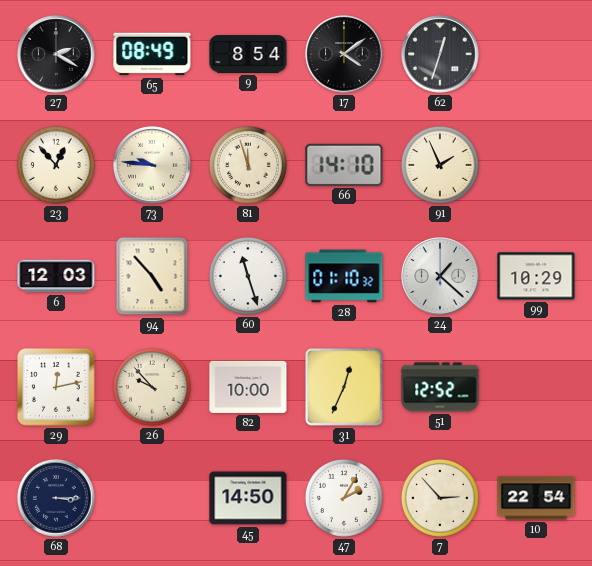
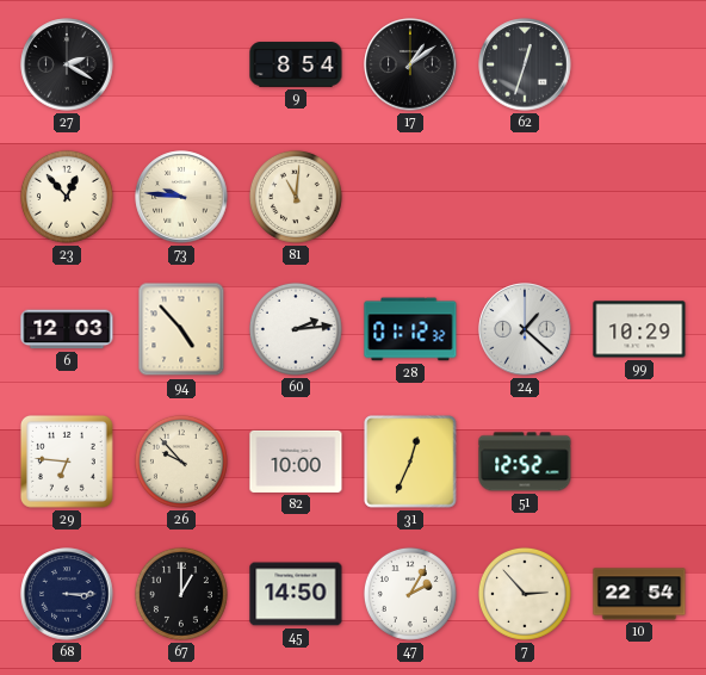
65: 08:49 -> none (152, 54)
17: 4:09 -> 1:09 (410, 64)
81: 11:57 -> 11:01 (296, 197)
66: 14:10 -> none (344, 165)
91: 1:56 -> none (440, 165)
60: 11:27 -> 2:14 (296, 329)
28: 01:10 -> 01:12 (410, 329)
29: 12:13 -> 6:46 (68, 463)
67: none -> 1:00 (181, 594)
